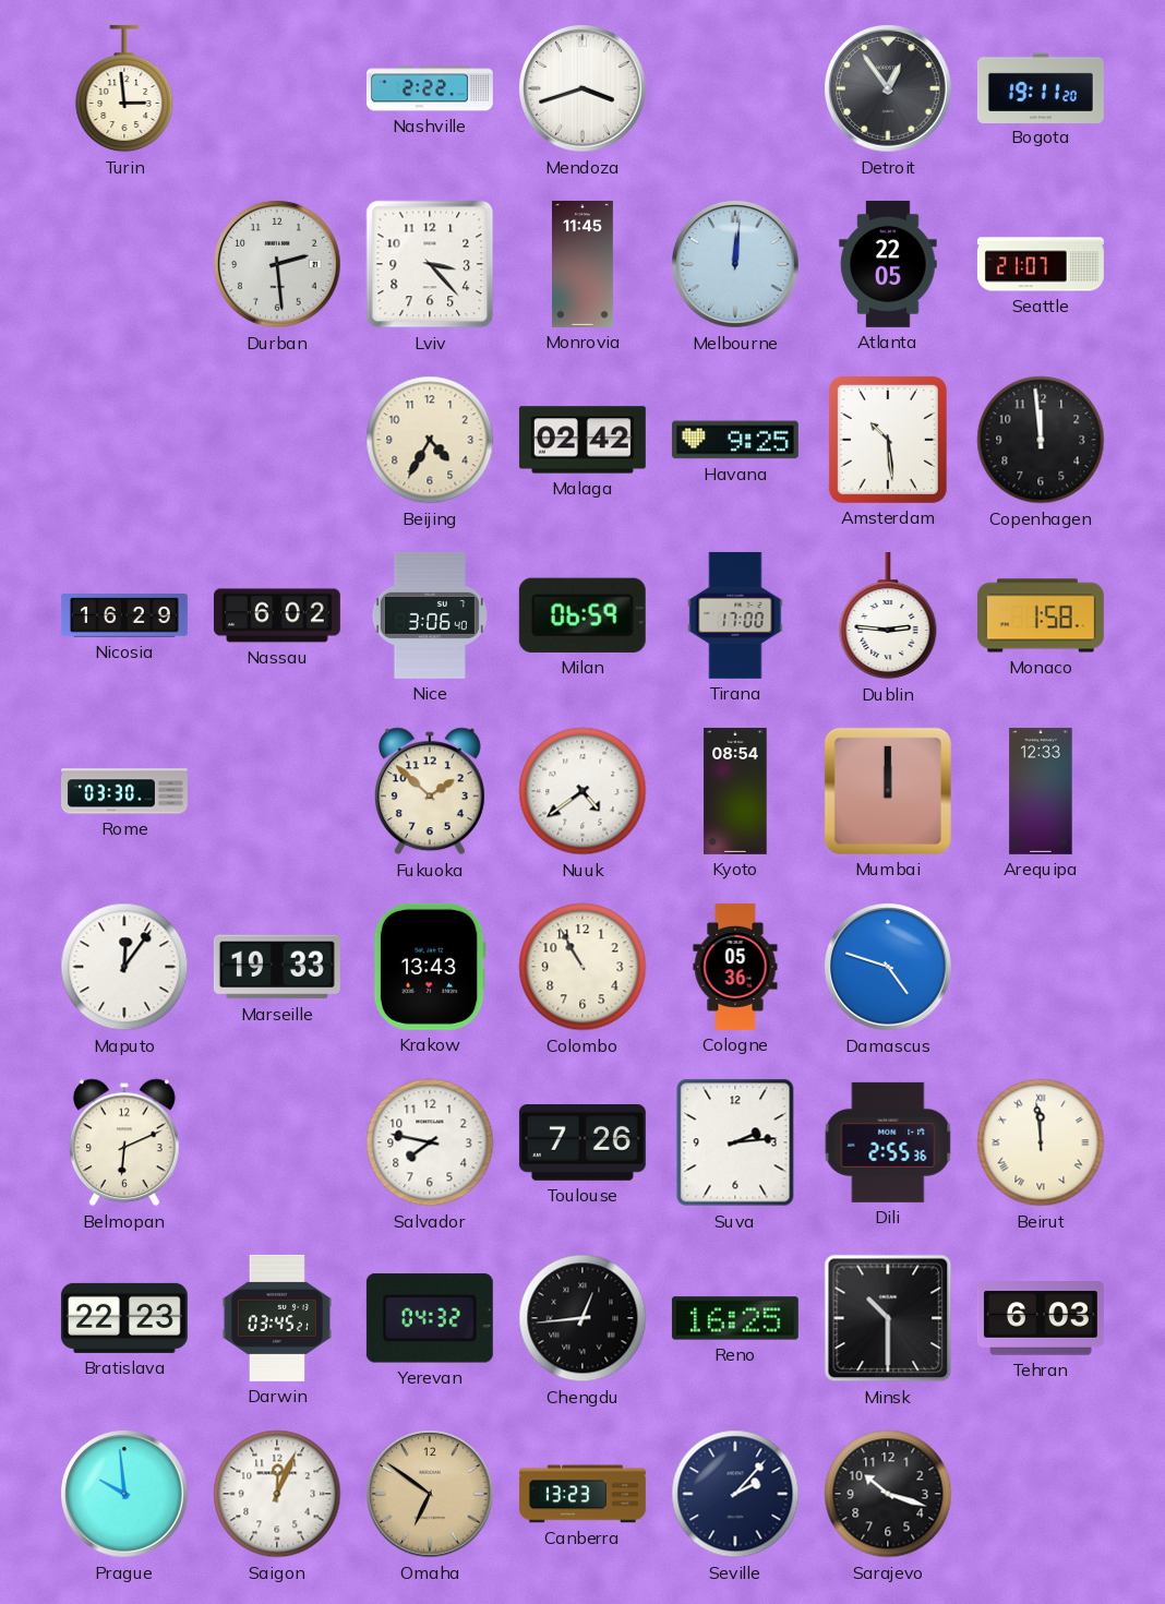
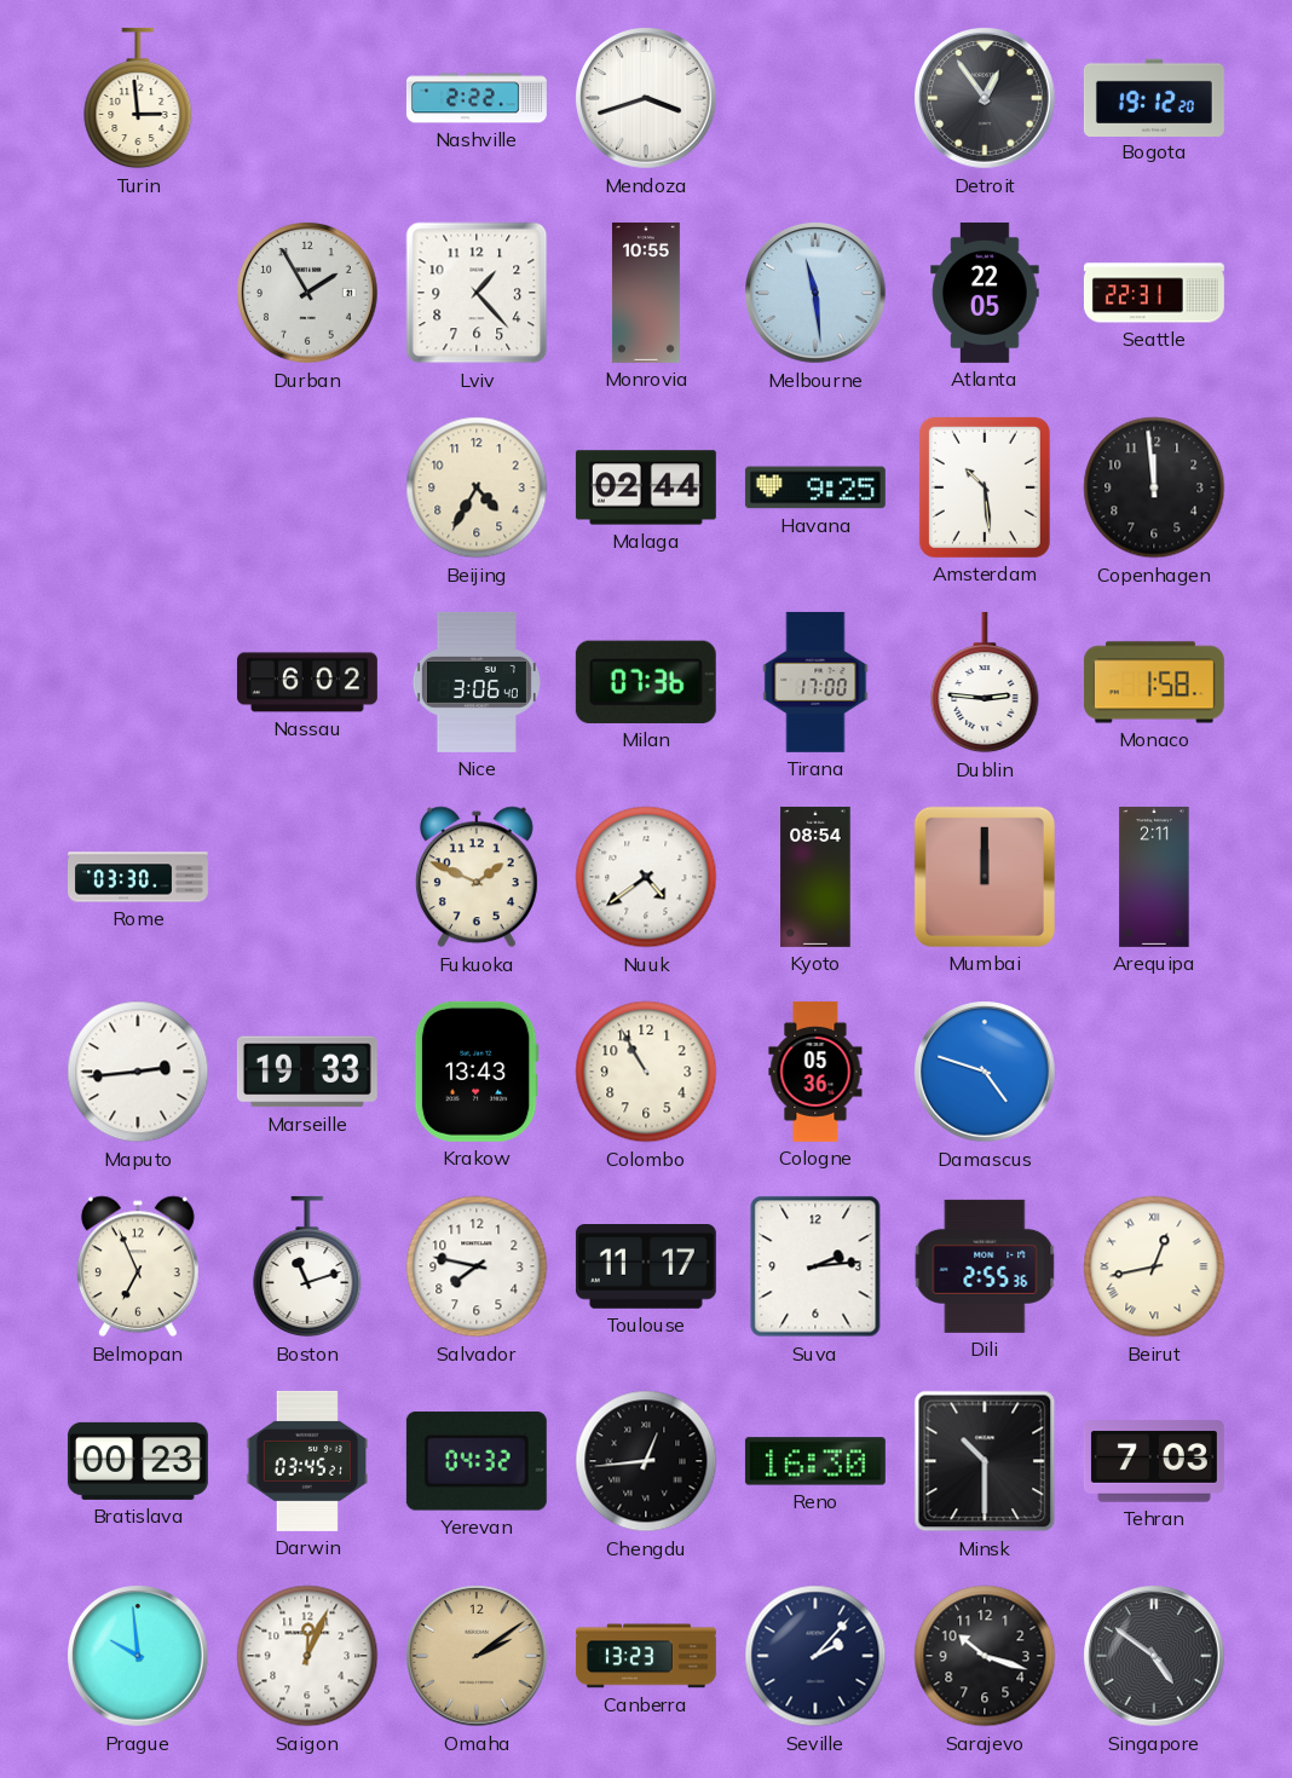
Bogota: 19:11 -> 19:12 (1154, 97)
Durban: 2:29 -> 1:55 (307, 293)
Lviv: 3:23 -> 1:23 (477, 293)
Monrovia: 11:45 -> 10:55 (646, 293)
Melbourne: 12:01 -> 11:29 (815, 293)
Seattle: 21:07 -> 22:31 (1154, 293)
Malaga: 02:42 -> 02:44 (646, 487)
Nicosia: 16:29 -> none (124, 615)
Milan: 06:59 -> 07:36 (646, 682)
Fukuoka: 1:52 -> 1:49 (477, 877)
Arequipa: 12:33 -> 2:11 (1154, 877)
Maputo: 12:06 -> 2:44 (138, 1072)
Belmopan: 6:11 -> 6:56 (138, 1266)
Boston: none -> 11:12 (307, 1266)
Toulouse: 7:26 -> 11:17 (646, 1268)
Beirut: 11:59 -> 12:43 (1154, 1266)
Bratislava: 22:23 -> 00:23 (138, 1461)
Reno: 16:25 -> 16:30 (815, 1461)
Tehran: 6:03 -> 7:03 (1154, 1461)
Omaha: 6:51 -> 2:09 (477, 1656)
Singapore: none -> 4:51 (1154, 1656)
